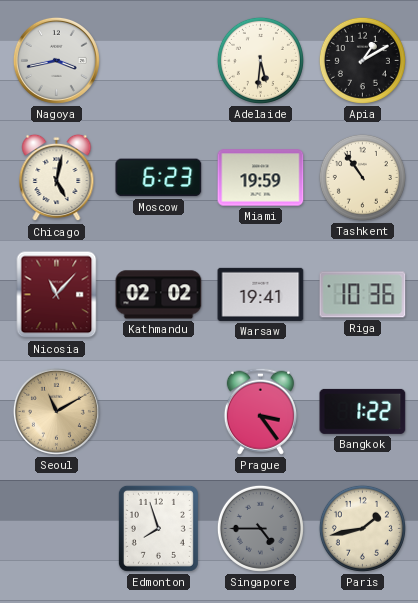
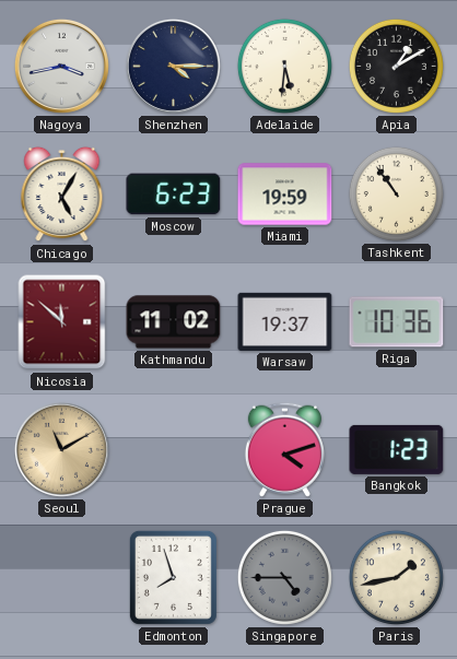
Shenzhen: none -> 4:15 (173, 66)
Chicago: 5:02 -> 5:05 (62, 195)
Nicosia: 11:07 -> 11:52 (62, 322)
Kathmandu: 02:02 -> 11:02 (174, 322)
Warsaw: 19:41 -> 19:37 (285, 321)
Prague: 3:24 -> 4:12 (284, 449)
Bangkok: 1:22 -> 1:23 (397, 449)
